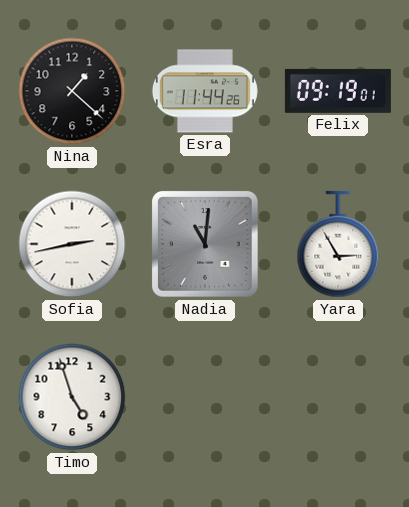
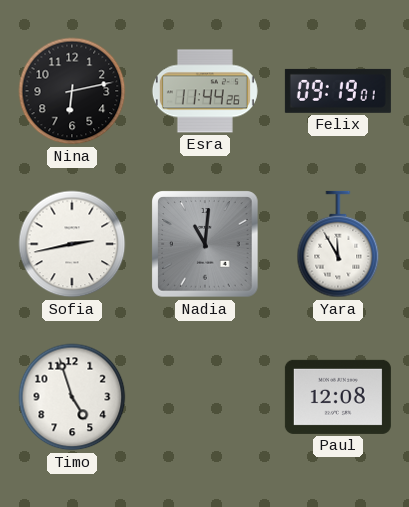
Nina: 1:22 -> 6:13 (72, 91)
Yara: 2:55 -> 11:55 (338, 244)
Paul: none -> 12:08 (338, 397)
